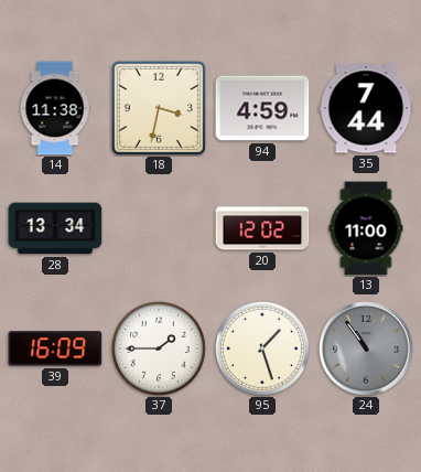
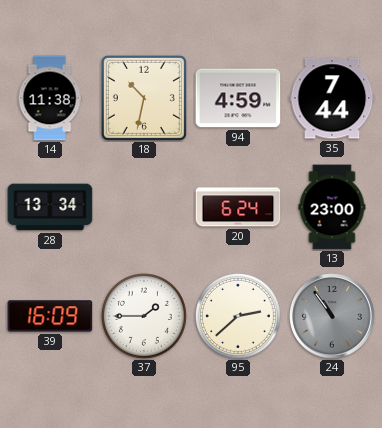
18: 3:32 -> 10:32 (144, 98)
20: 12:02 -> 6:24 (238, 207)
13: 11:00 -> 23:00 (332, 207)
95: 1:27 -> 2:38 (238, 316)
